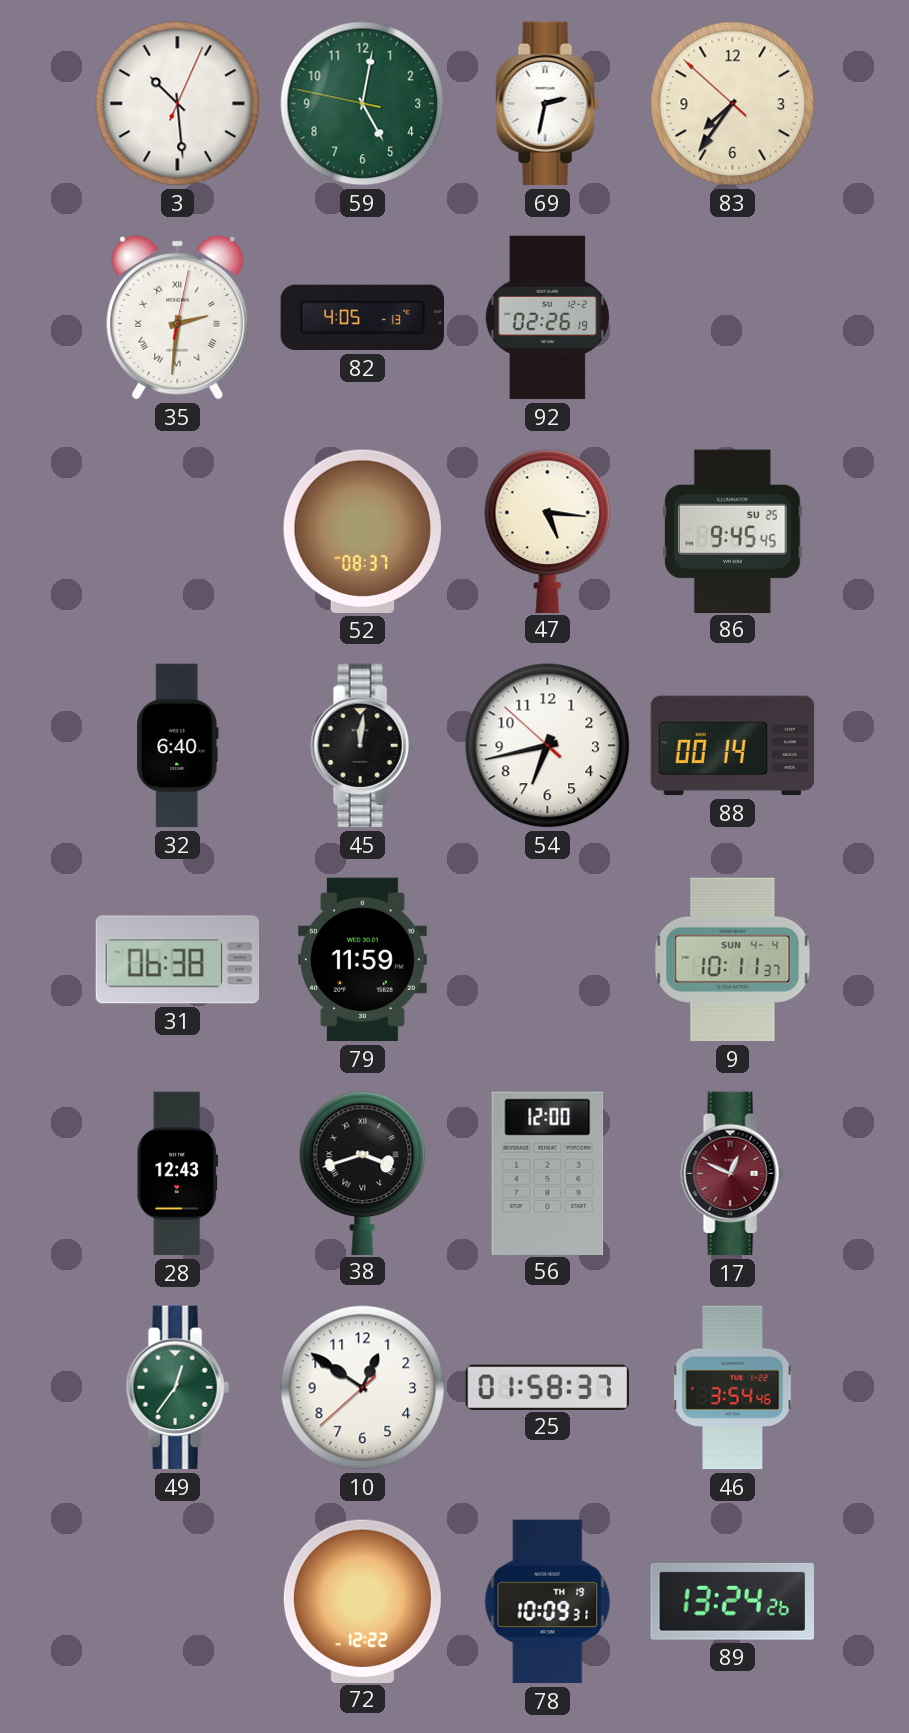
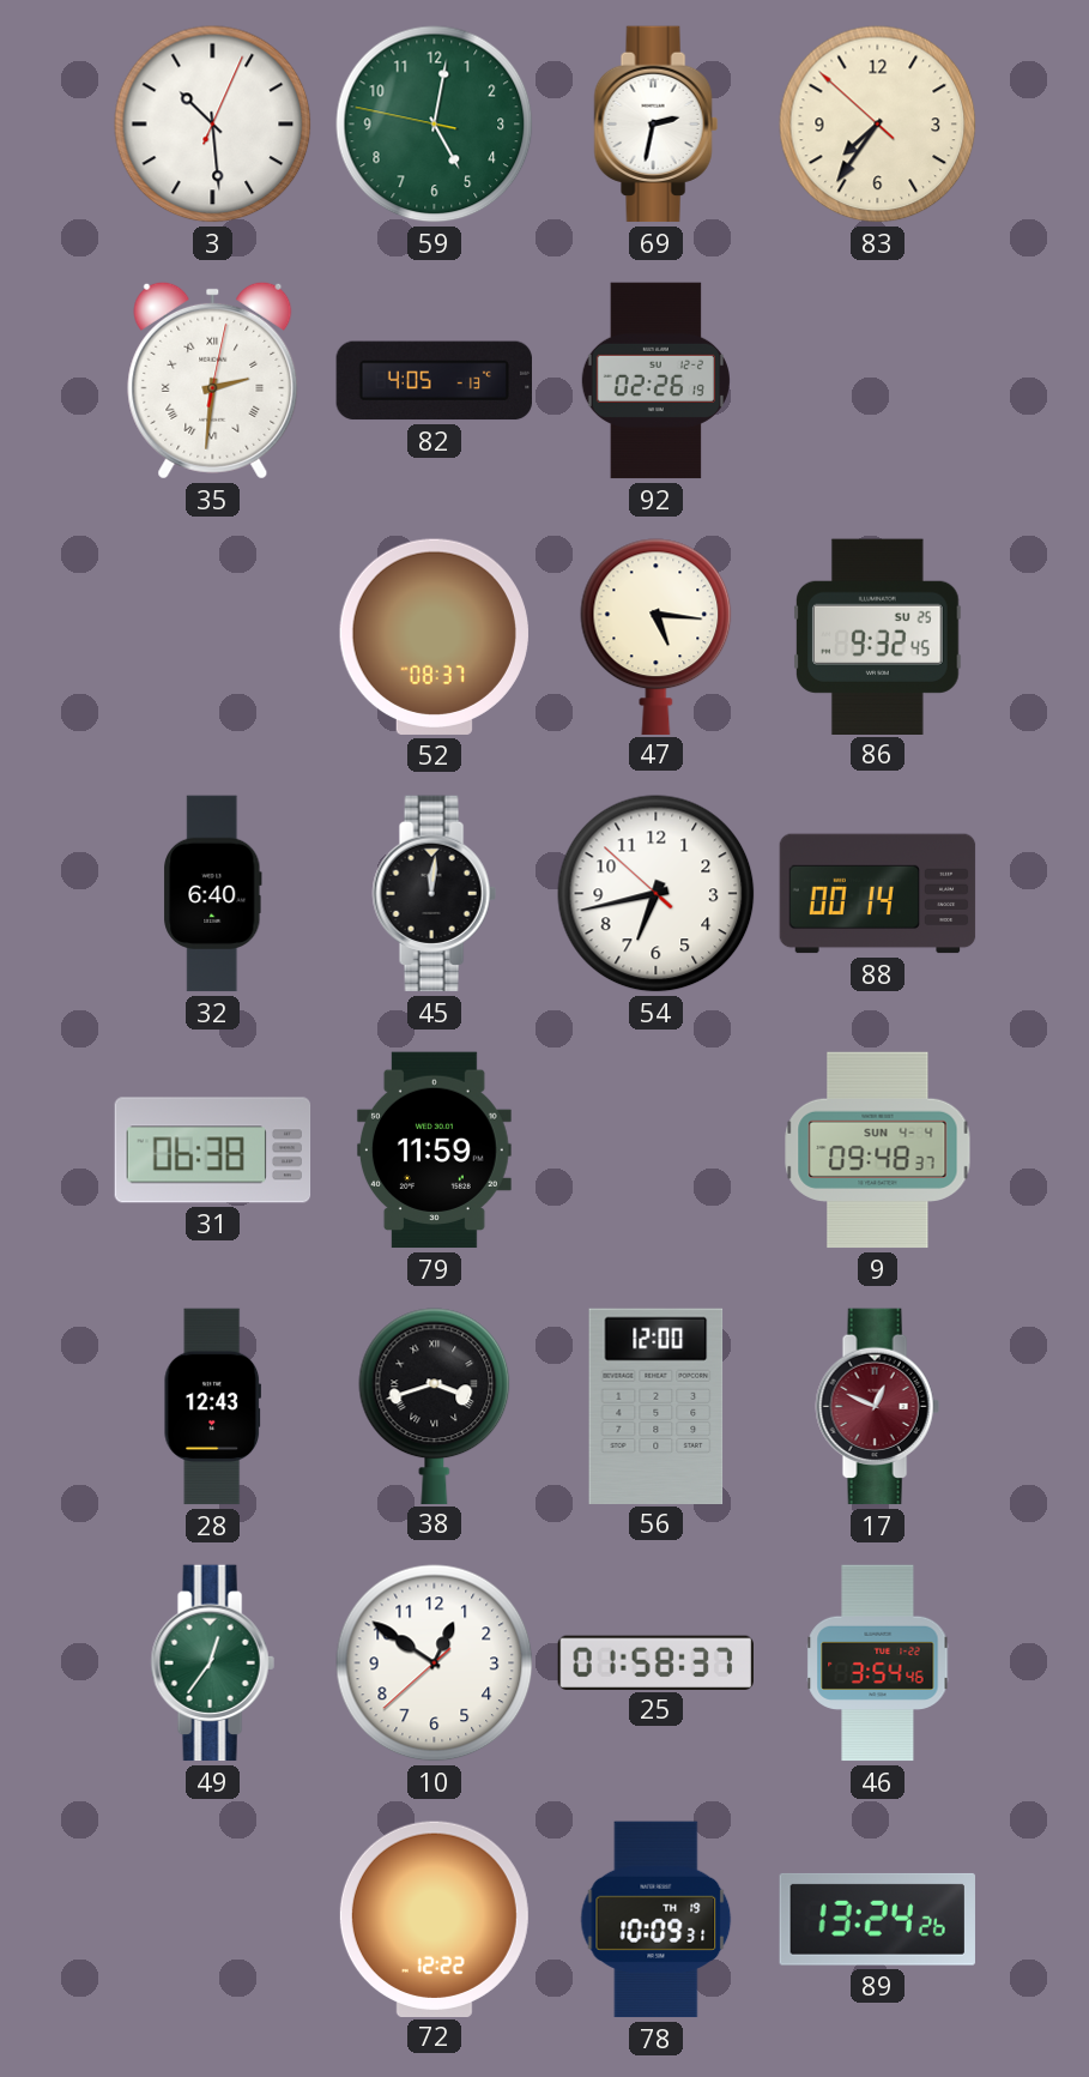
86: 9:45 -> 9:32 (878, 636)
9: 10:11 -> 09:48 (878, 1151)
